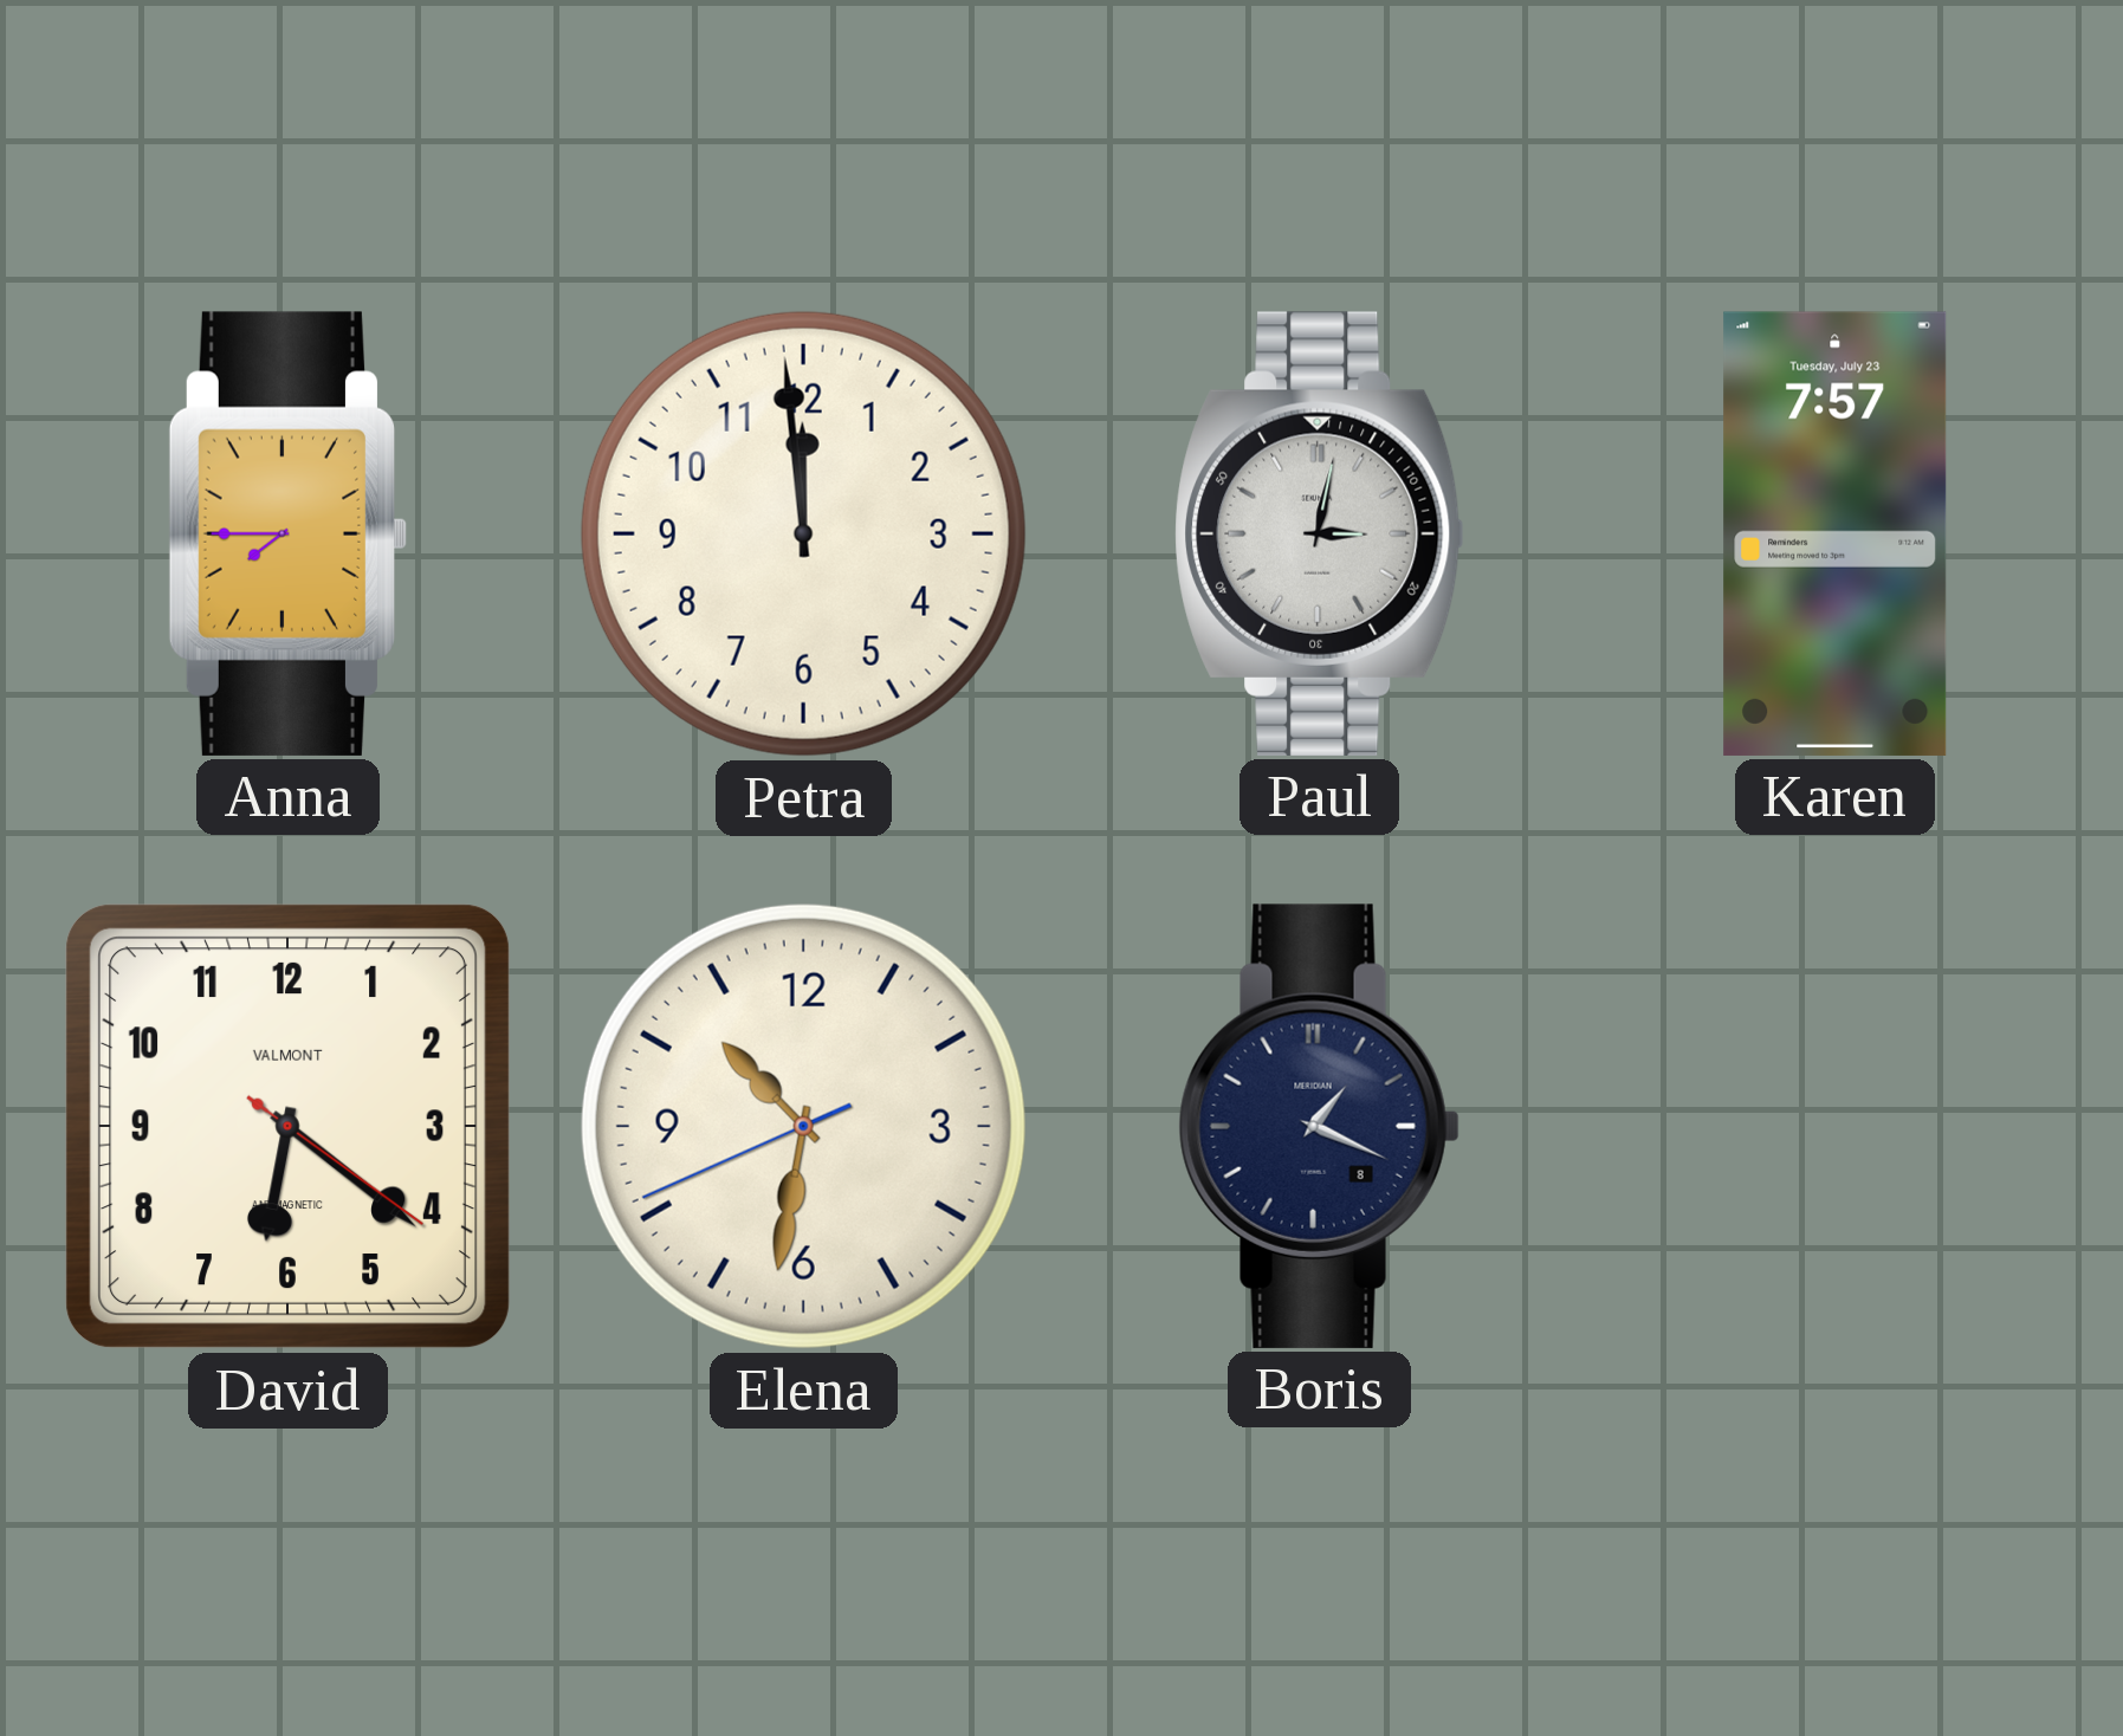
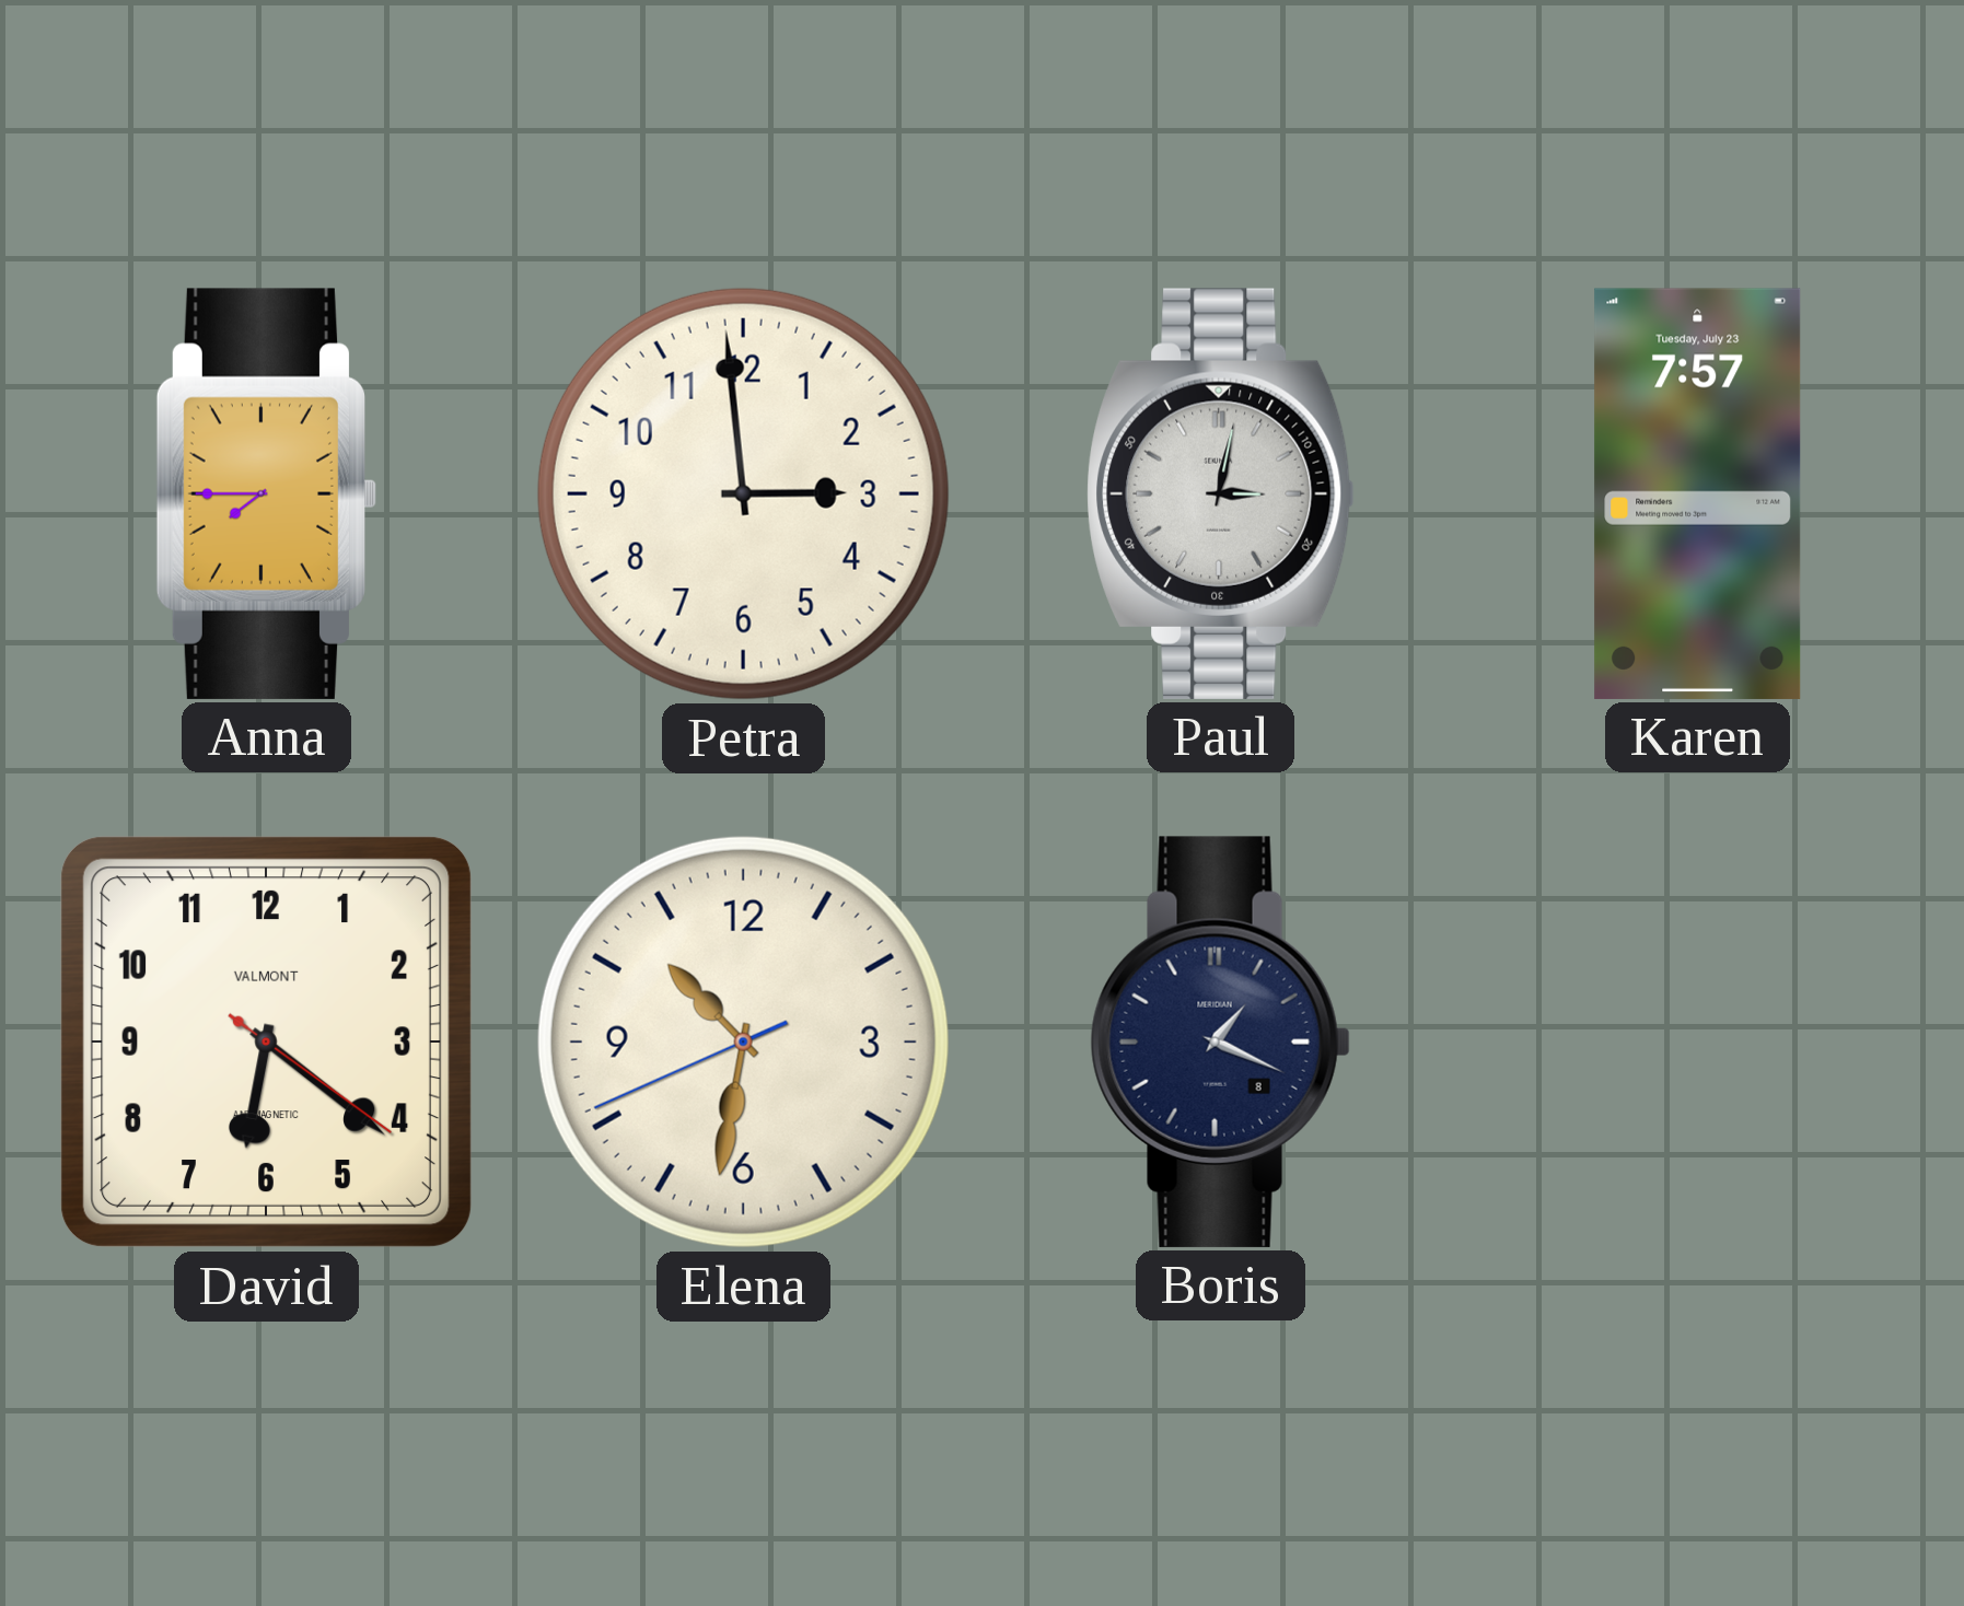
Petra: 11:59 -> 2:59 (743, 493)
